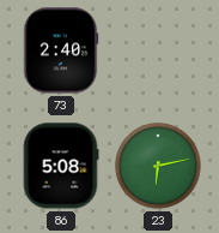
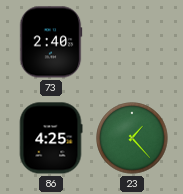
86: 5:08 -> 4:25 (51, 138)
23: 6:13 -> 1:23 (132, 138)
